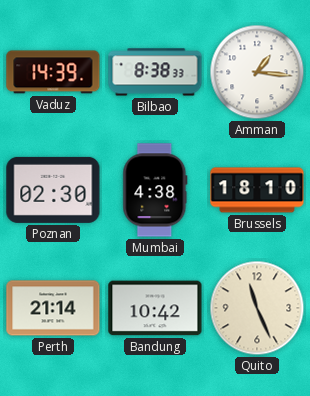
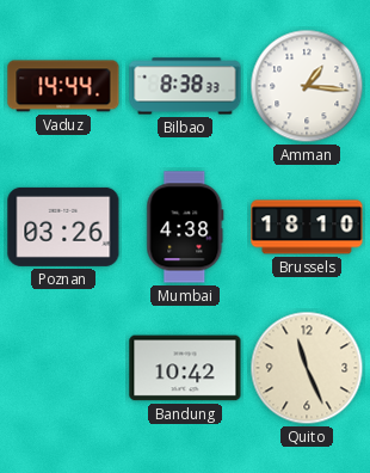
Vaduz: 14:39 -> 14:44 (63, 86)
Poznan: 02:30 -> 03:26 (63, 227)
Perth: 21:14 -> none (53, 308)
